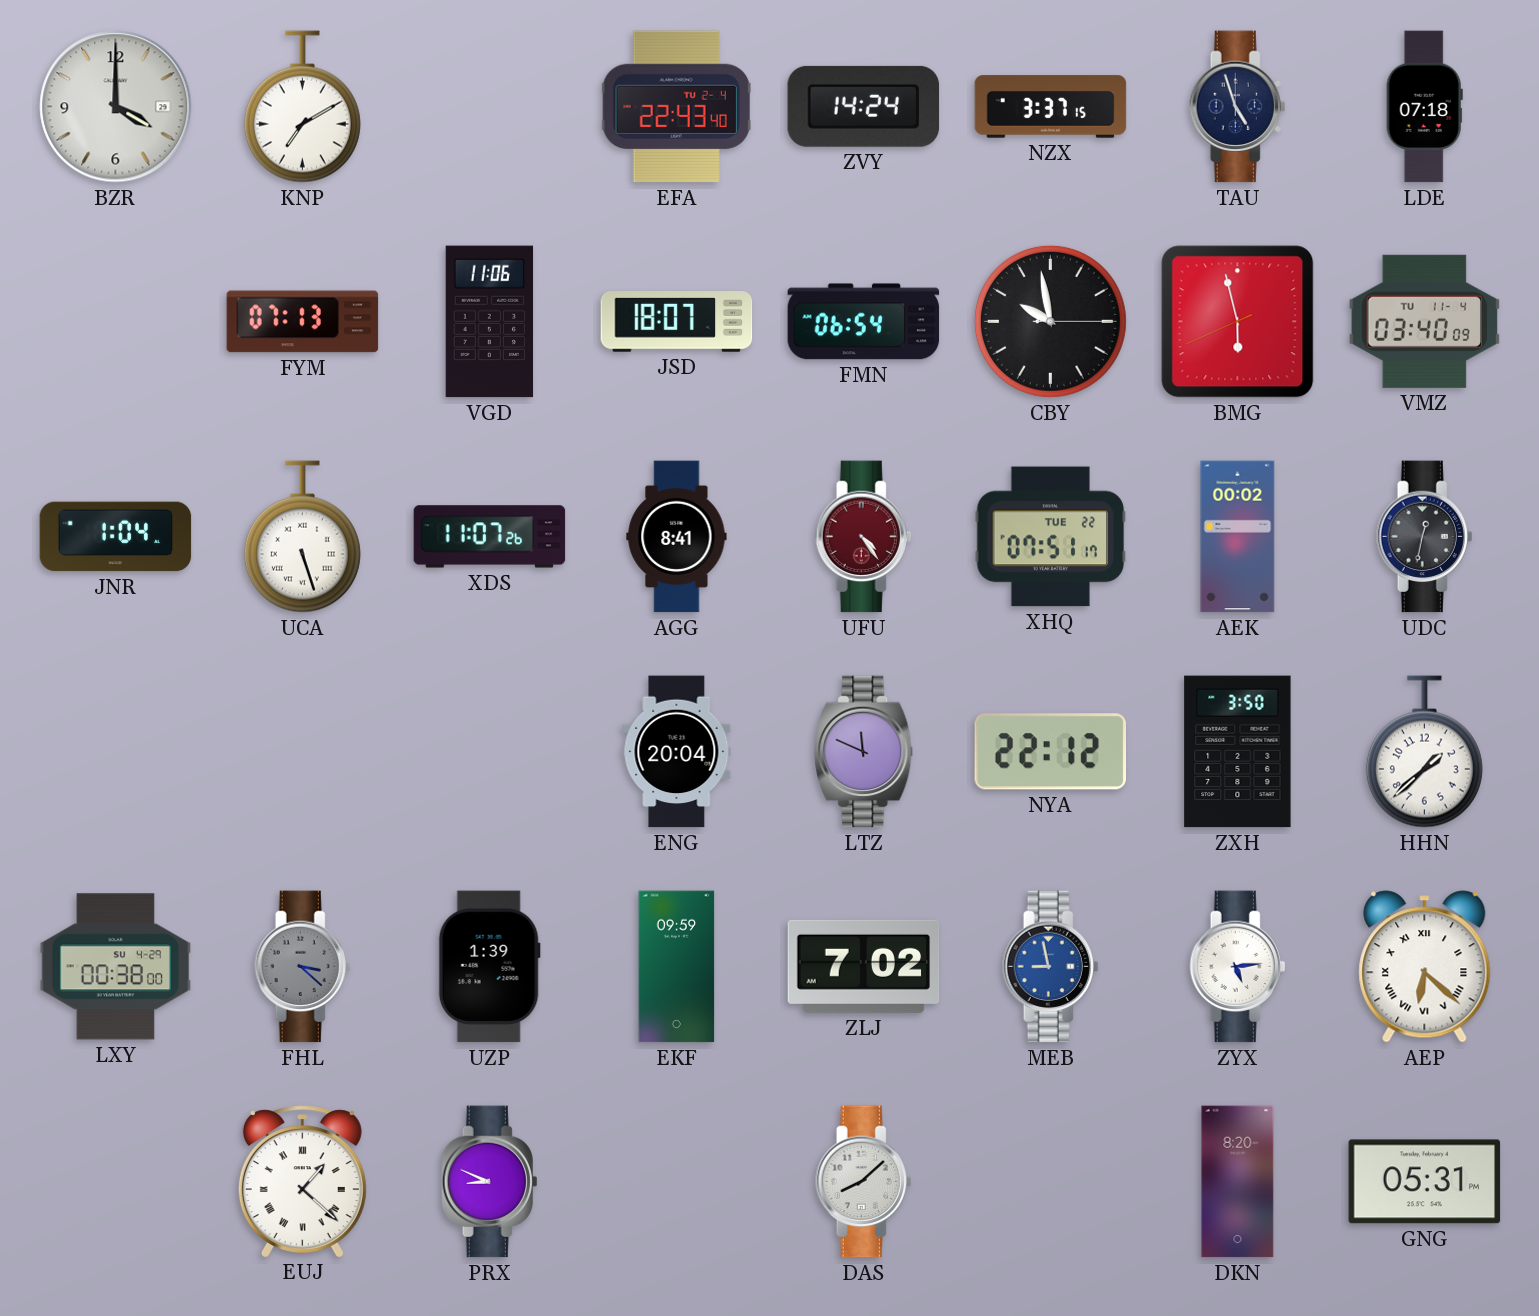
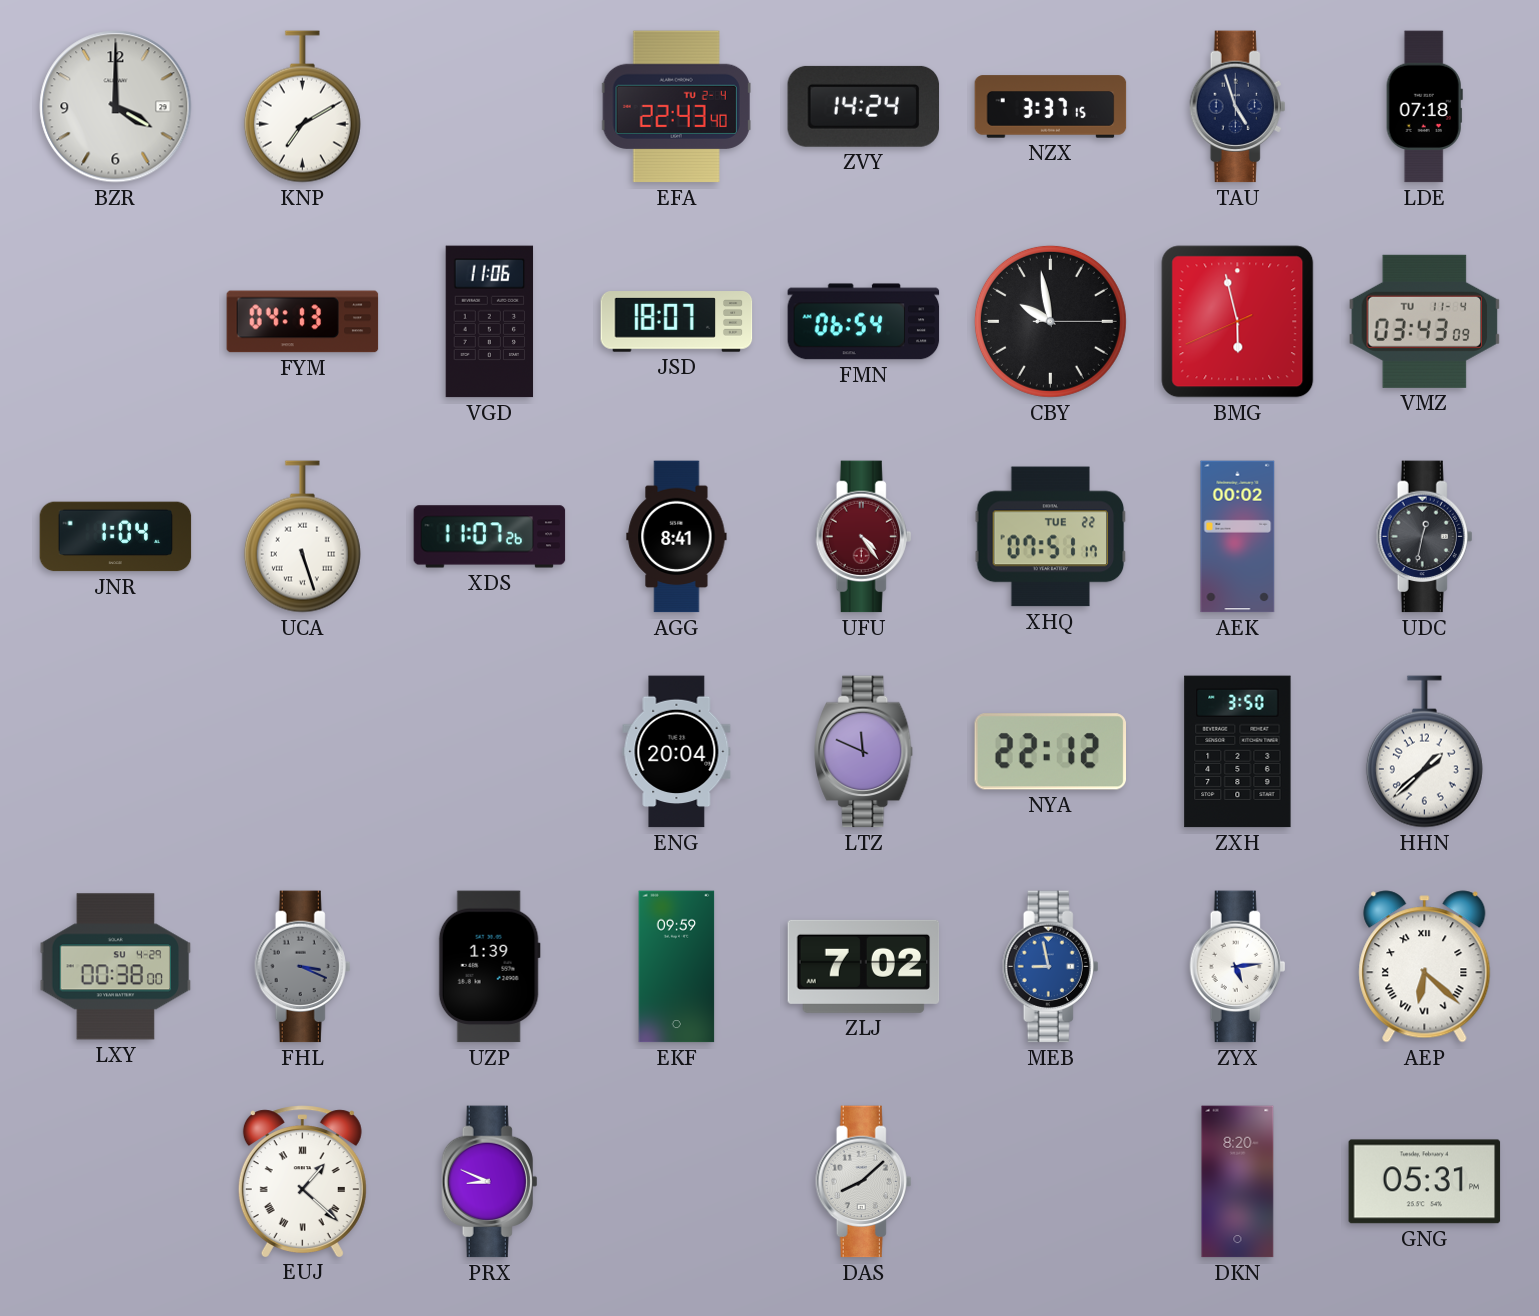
FYM: 07:13 -> 04:13 (303, 322)
VMZ: 03:40 -> 03:43 (1425, 321)
FHL: 3:22 -> 3:19 (303, 967)
